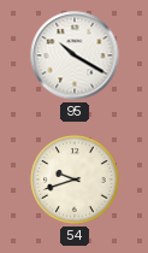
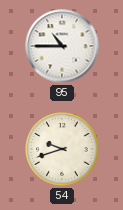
95: 10:20 -> 10:45 (62, 46)
